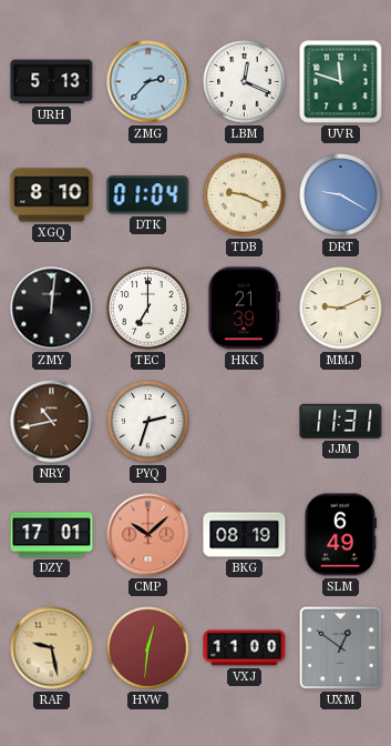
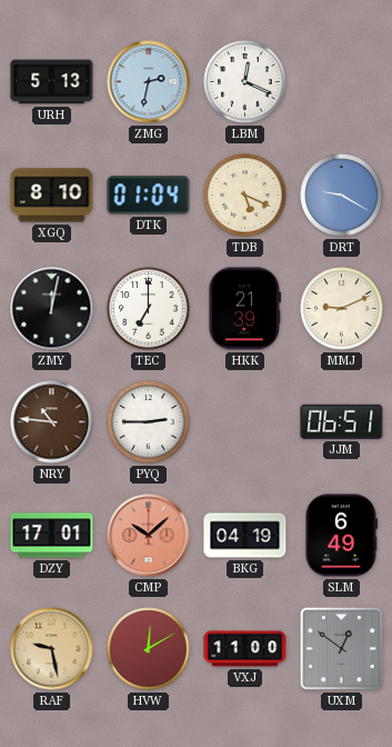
ZMG: 2:37 -> 2:32 (149, 82)
UVR: 11:48 -> none (341, 82)
TDB: 9:19 -> 5:19 (245, 196)
ZMY: 12:01 -> 12:02 (52, 309)
NRY: 10:43 -> 10:46 (52, 422)
PYQ: 2:33 -> 2:45 (149, 422)
JJM: 11:31 -> 06:51 (342, 421)
BKG: 08:19 -> 04:19 (245, 536)
HVW: 12:31 -> 12:10 (149, 649)
